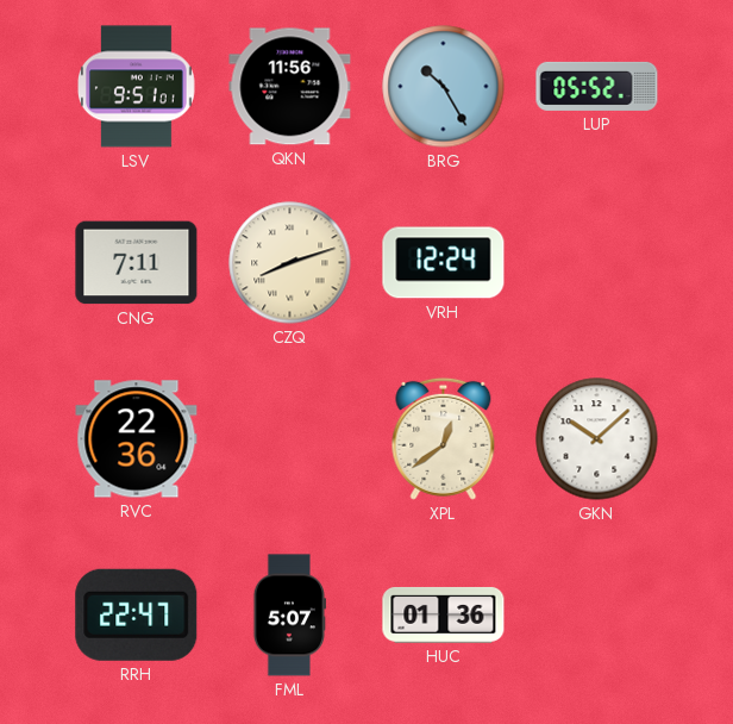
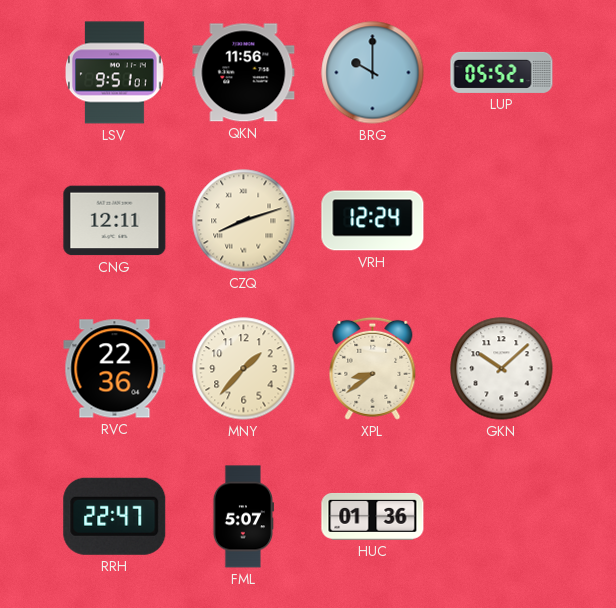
BRG: 10:25 -> 10:00 (373, 73)
CNG: 7:11 -> 12:11 (115, 221)
MNY: none -> 1:37 (244, 369)
XPL: 12:39 -> 8:39 (373, 368)
